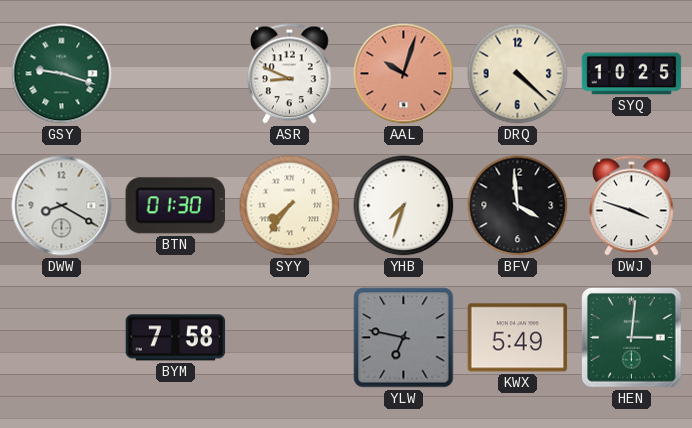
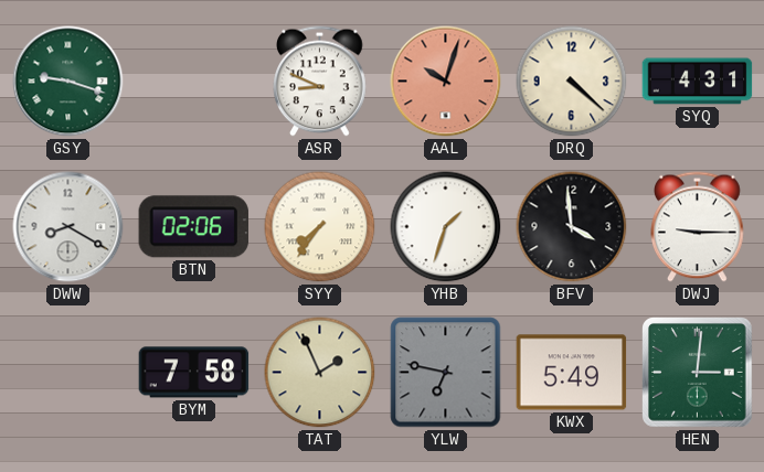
SYQ: 10:25 -> 4:31 (698, 82)
BTN: 01:30 -> 02:06 (193, 227)
YHB: 7:33 -> 1:33 (446, 227)
DWJ: 3:48 -> 9:15 (698, 227)
TAT: none -> 1:56 (320, 373)
